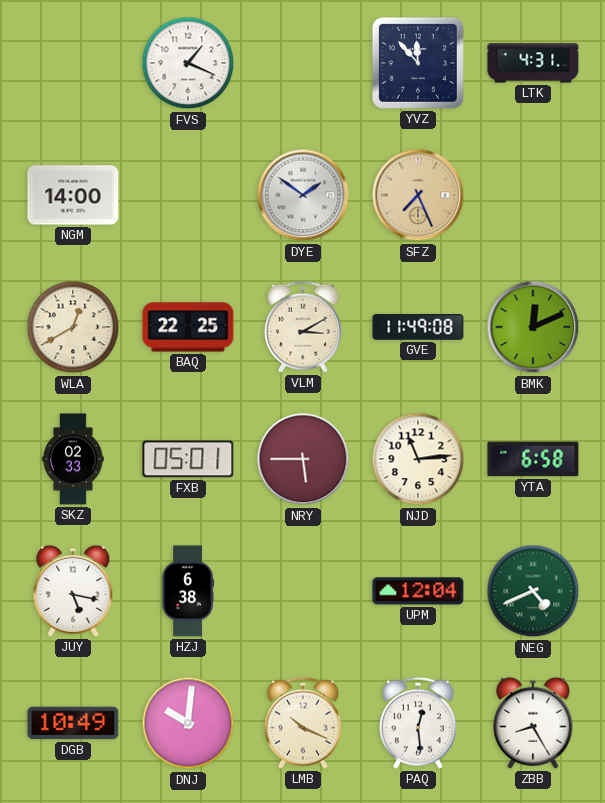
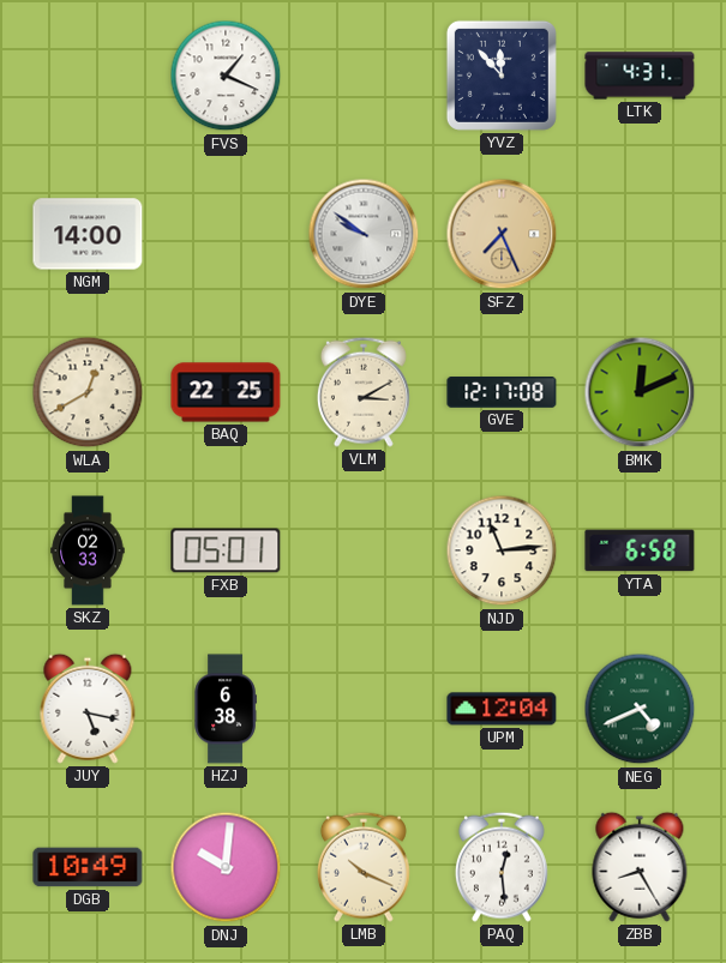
DYE: 1:51 -> 9:51 (364, 234)
GVE: 11:49 -> 12:17 (502, 393)
NRY: 5:45 -> none (303, 459)
